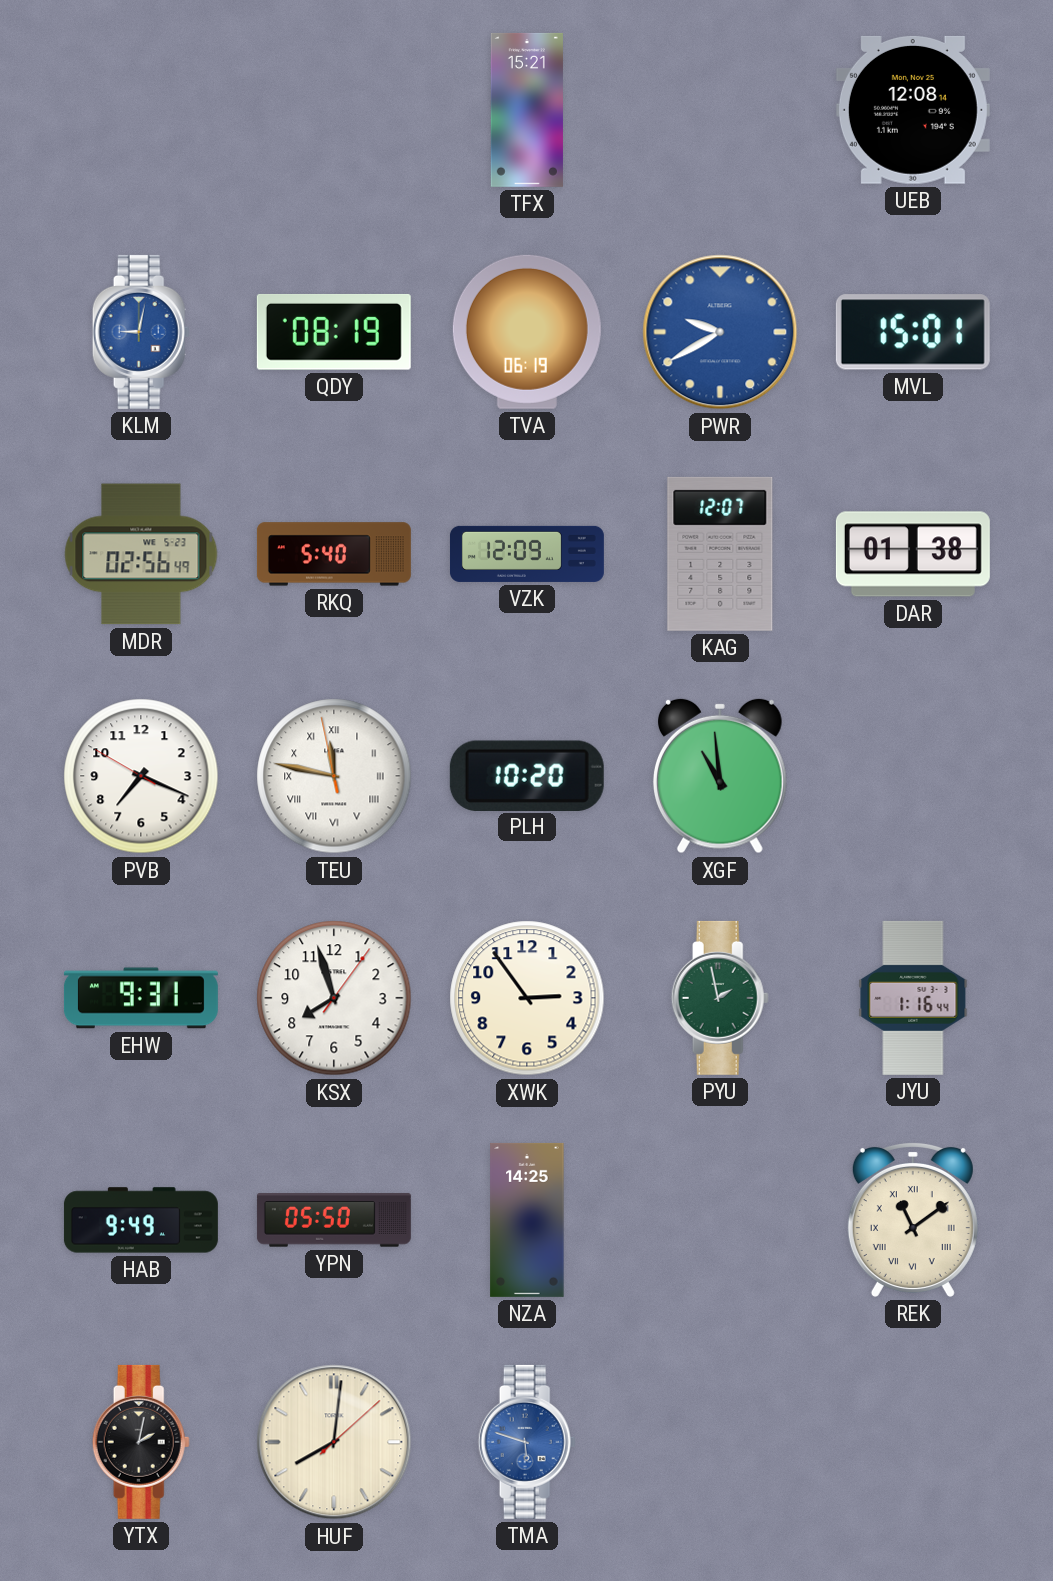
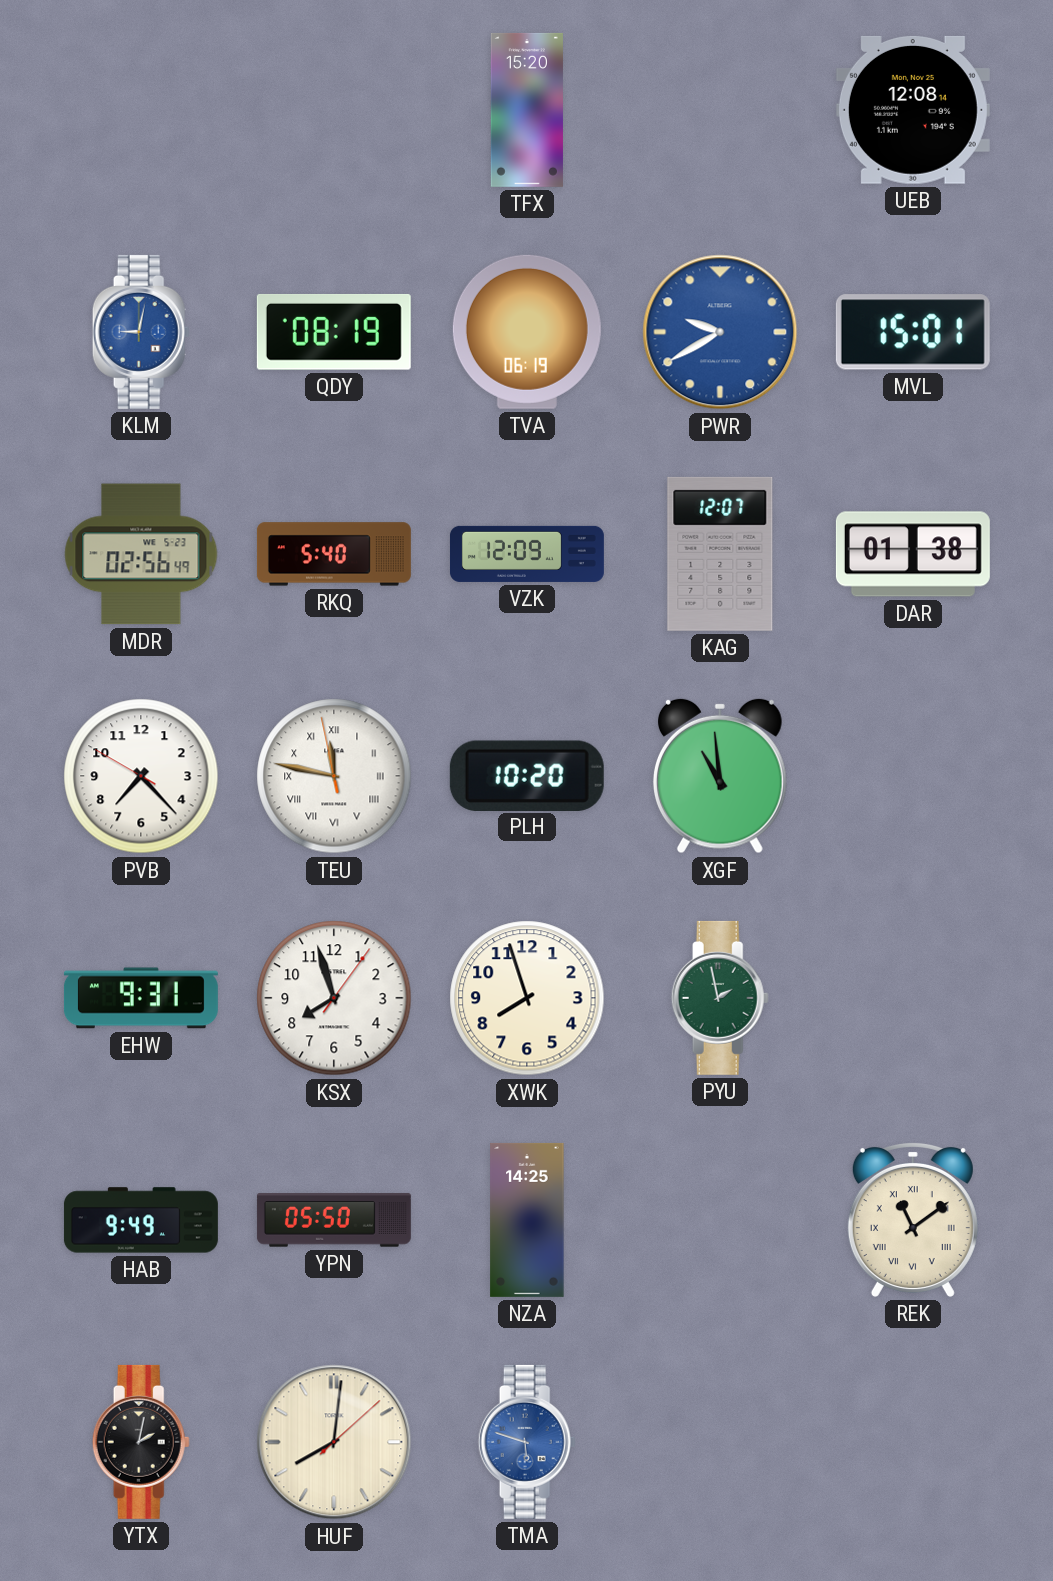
TFX: 15:21 -> 15:20 (527, 110)
PVB: 7:18 -> 7:22 (141, 776)
XWK: 2:54 -> 7:57 (527, 998)
JYU: 1:16 -> none (913, 998)
